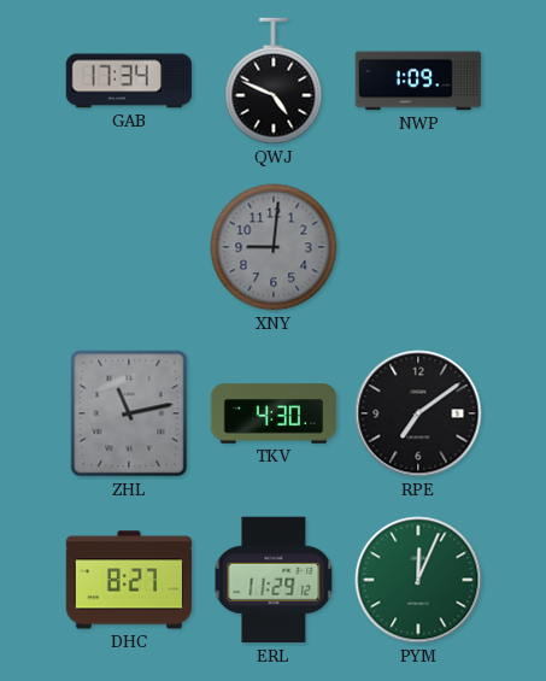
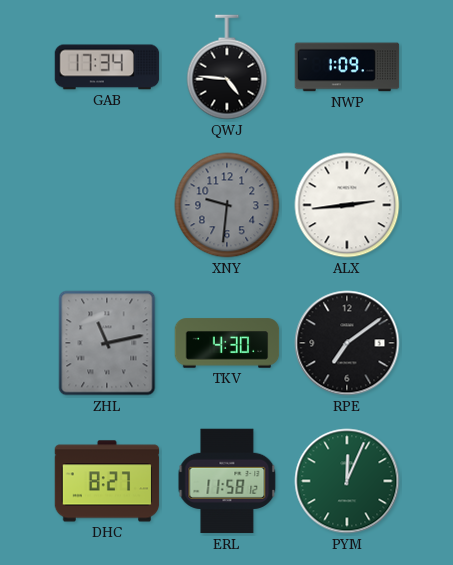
QWJ: 4:49 -> 4:46 (227, 67)
XNY: 9:01 -> 9:31 (227, 205)
ALX: none -> 2:44 (347, 205)
ERL: 11:29 -> 11:58 (227, 481)
